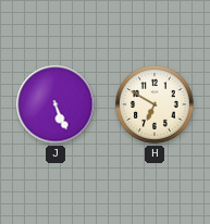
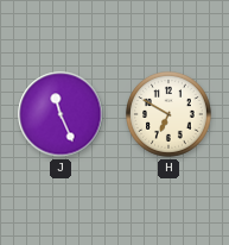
J: 5:26 -> 11:26 (61, 114)
